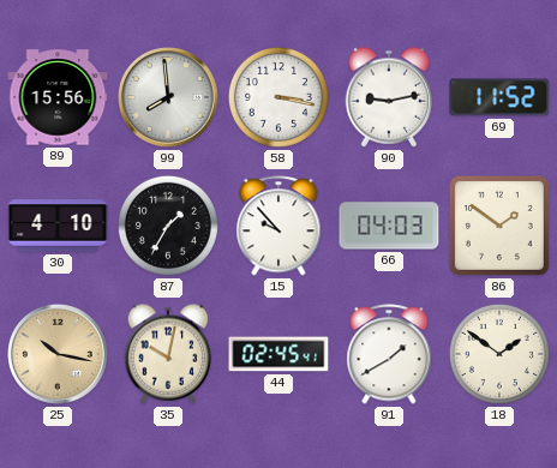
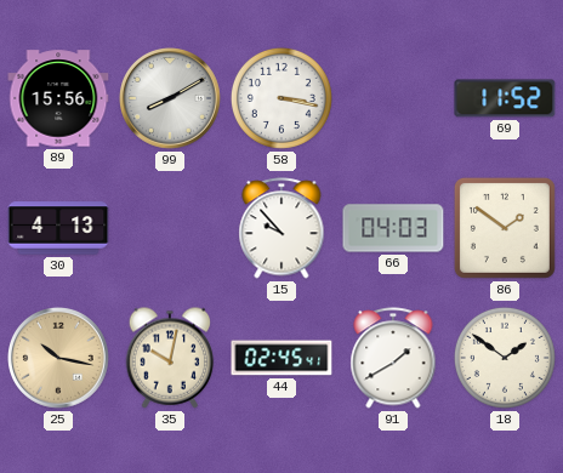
99: 7:59 -> 8:10 (171, 99)
90: 9:13 -> none (389, 97)
30: 4:10 -> 4:13 (58, 228)
87: 1:35 -> none (168, 226)
